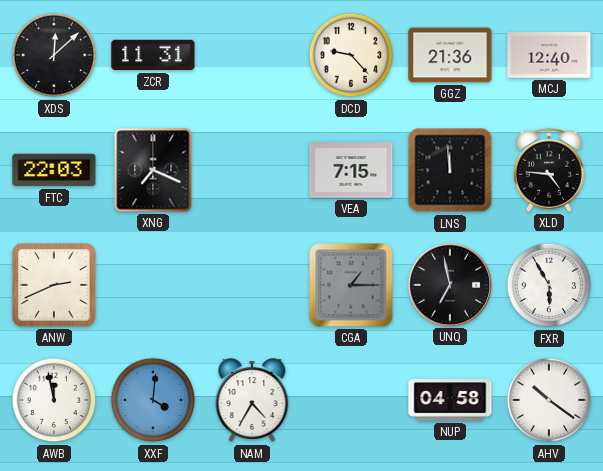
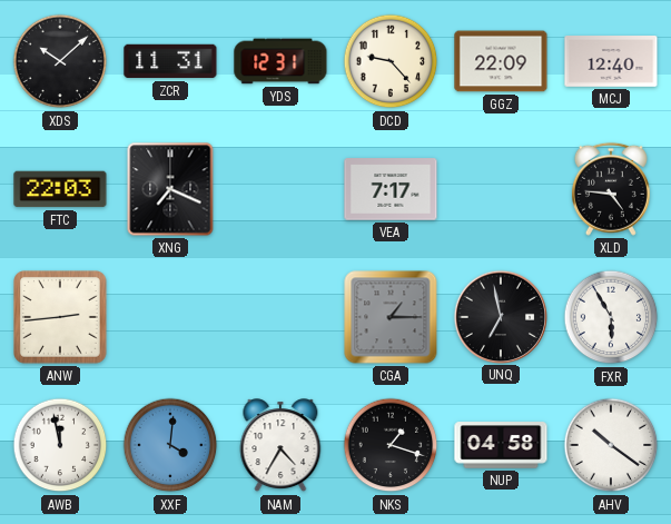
XDS: 12:08 -> 10:08 (60, 61)
YDS: none -> 12:31 (280, 61)
GGZ: 21:36 -> 22:09 (501, 61)
VEA: 7:15 -> 7:17 (391, 189)
LNS: 11:59 -> none (450, 170)
ANW: 2:41 -> 2:44 (61, 318)
NKS: none -> 1:18 (391, 445)
